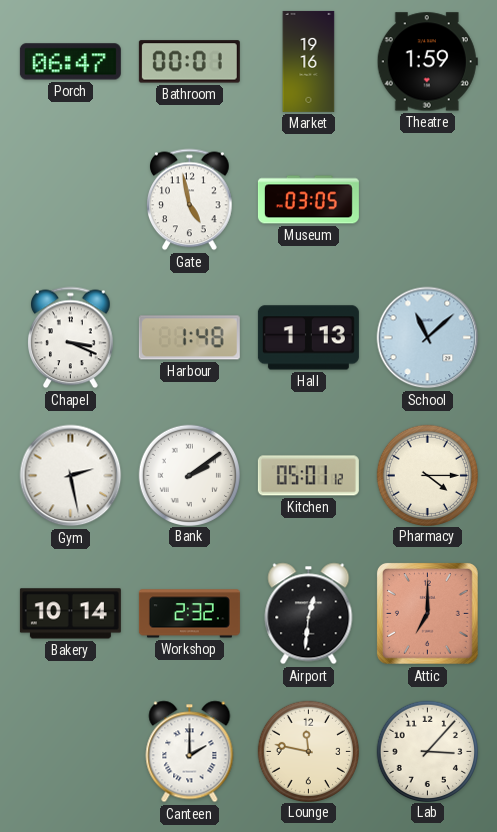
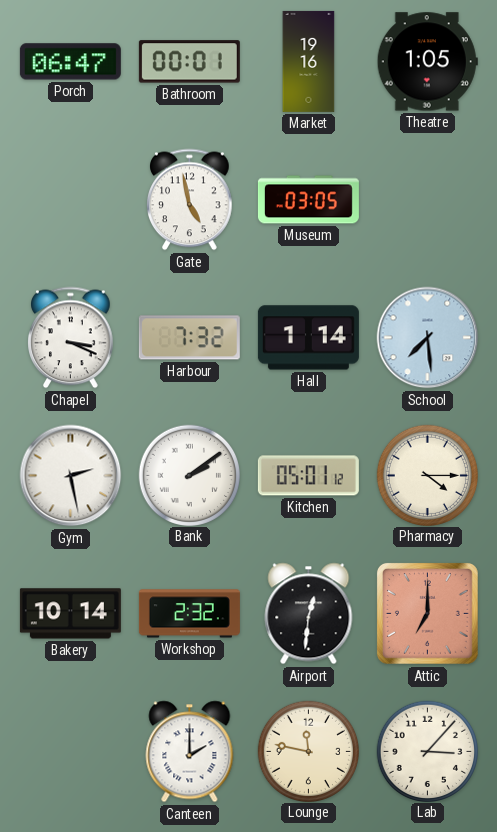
Theatre: 1:59 -> 1:05 (427, 62)
Harbour: 1:48 -> 7:32 (189, 338)
Hall: 1:13 -> 1:14 (308, 338)
School: 11:08 -> 7:29 (428, 338)
